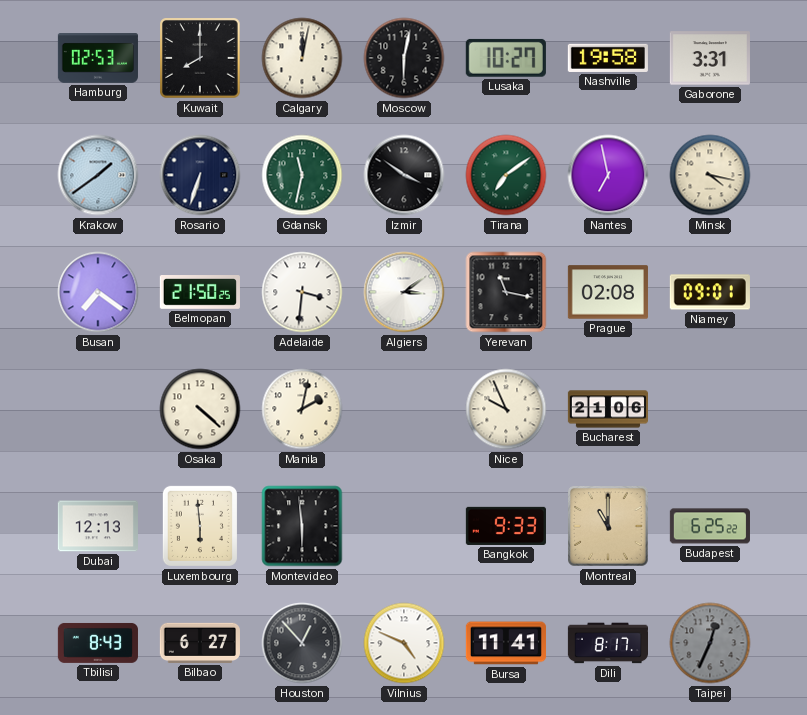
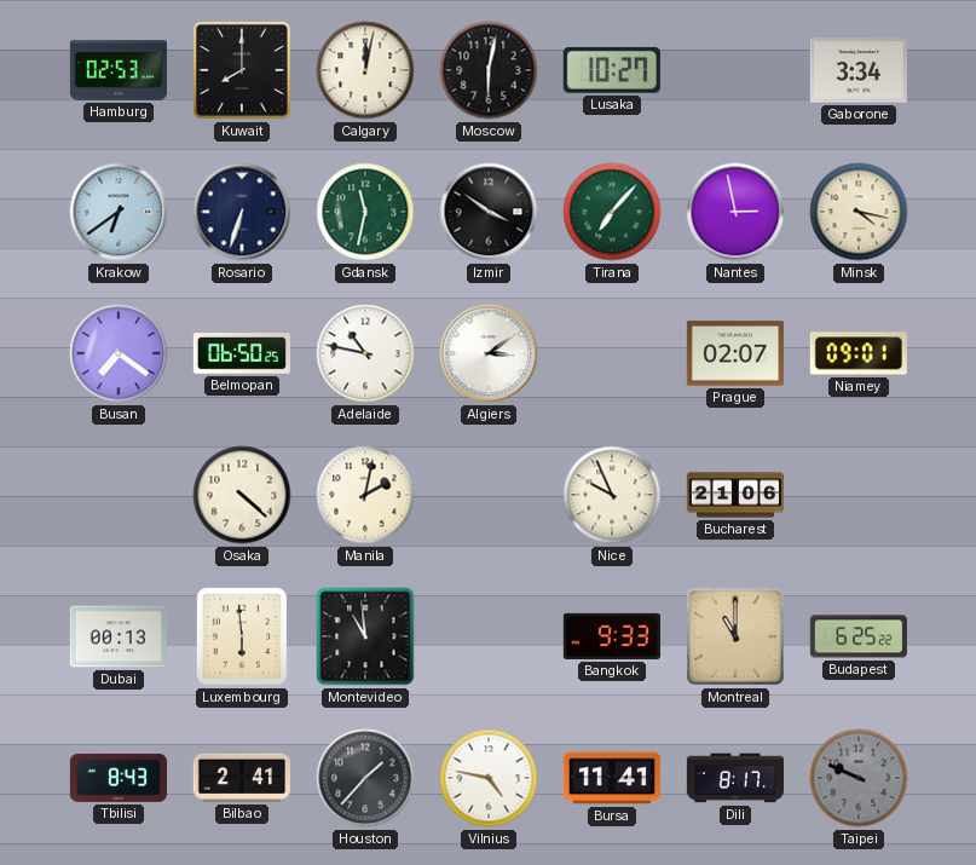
Nashville: 19:58 -> none (608, 58)
Gaborone: 3:31 -> 3:34 (859, 70)
Krakow: 1:39 -> 6:39 (119, 212)
Tirana: 7:09 -> 7:07 (612, 212)
Nantes: 6:58 -> 2:58 (735, 212)
Belmopan: 21:50 -> 06:50 (242, 354)
Adelaide: 3:31 -> 10:47 (365, 353)
Yerevan: 11:17 -> none (506, 292)
Prague: 02:08 -> 02:07 (735, 353)
Dubai: 12:13 -> 00:13 (119, 636)
Montevideo: 5:59 -> 10:59 (365, 636)
Bilbao: 6:27 -> 2:41 (242, 778)
Houston: 12:53 -> 1:37 (365, 778)
Vilnius: 4:49 -> 4:47 (489, 778)
Taipei: 12:34 -> 9:49 (859, 778)
